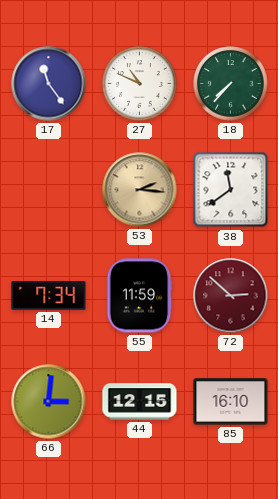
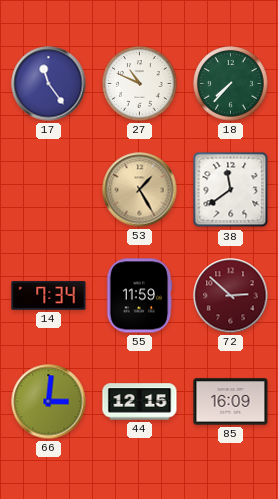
53: 2:16 -> 1:25 (140, 190)
85: 16:10 -> 16:09 (231, 402)
